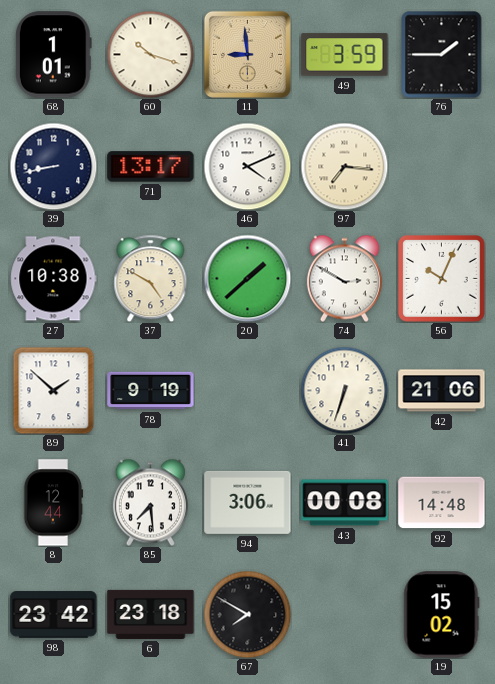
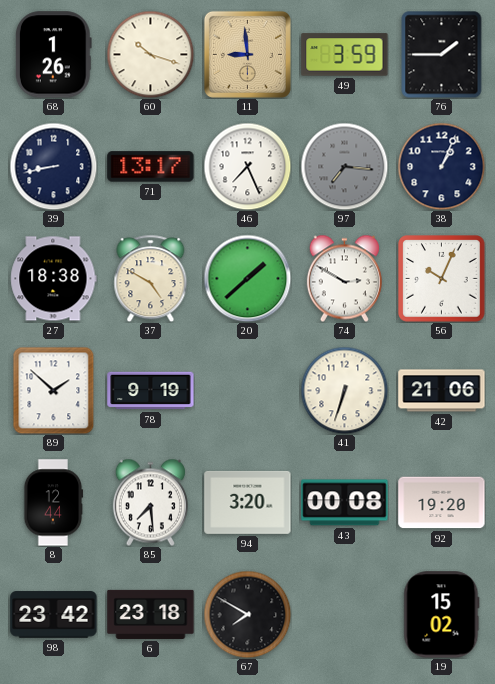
68: 1:01 -> 1:26 (53, 55)
46: 4:11 -> 7:26 (247, 166)
97 dial: cream -> grey (344, 166)
38: none -> 1:04 (441, 166)
27: 10:38 -> 18:38 (54, 279)
94: 3:06 -> 3:20 (248, 502)
92: 14:48 -> 19:20 (442, 503)
